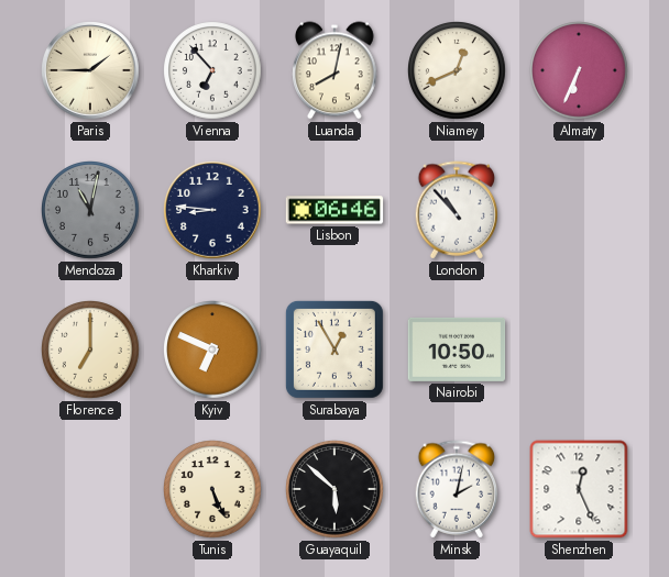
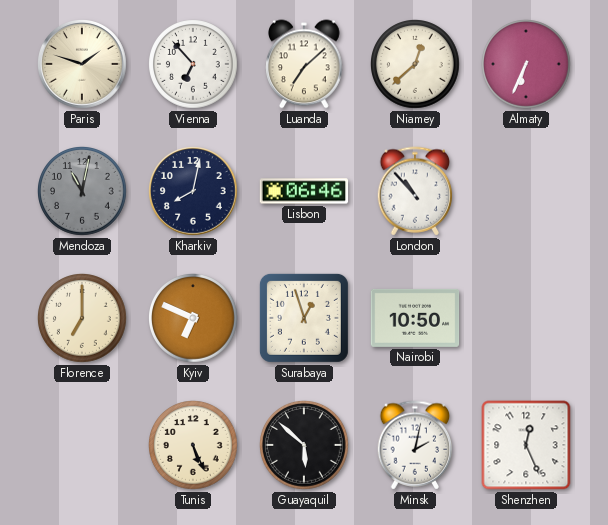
Paris: 1:45 -> 1:48 (83, 65)
Luanda: 8:02 -> 7:08 (304, 64)
Niamey: 12:41 -> 12:38 (416, 65)
Kharkiv: 8:46 -> 8:02 (194, 192)
Surabaya: 12:55 -> 12:57 (304, 318)
